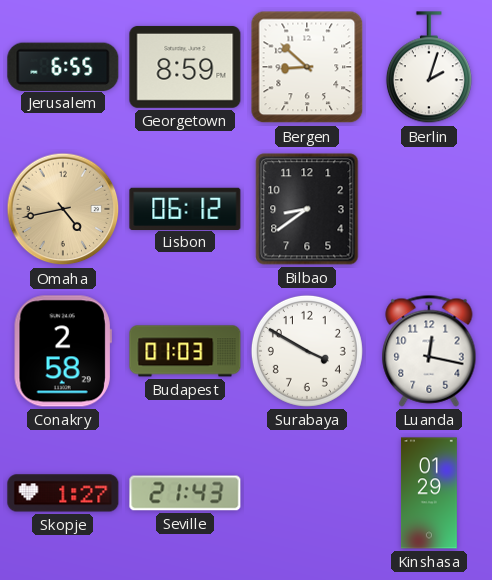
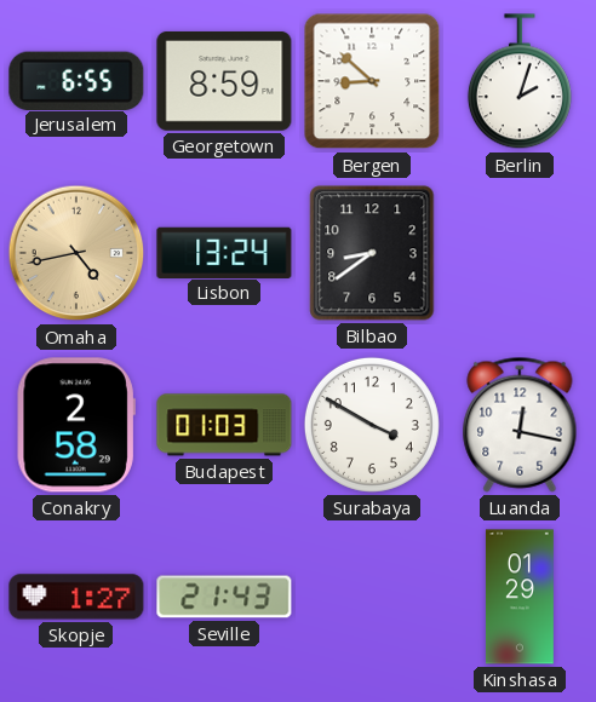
Lisbon: 06:12 -> 13:24 (224, 252)
